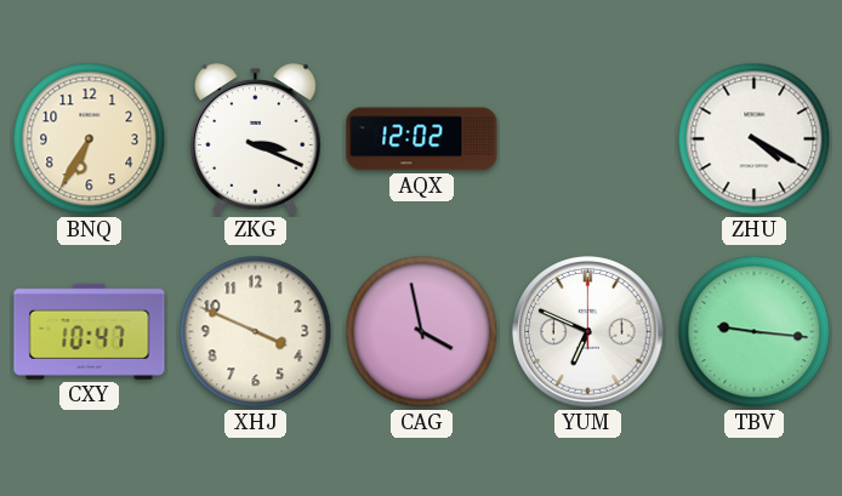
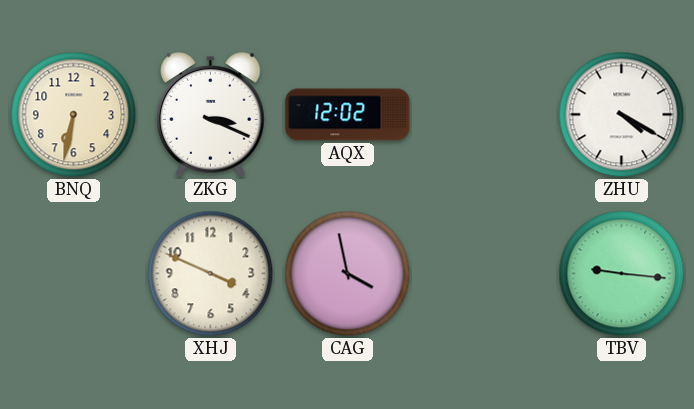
BNQ: 6:35 -> 6:32 (74, 115)
CXY: 10:47 -> none (90, 331)
YUM: 6:49 -> none (588, 332)
